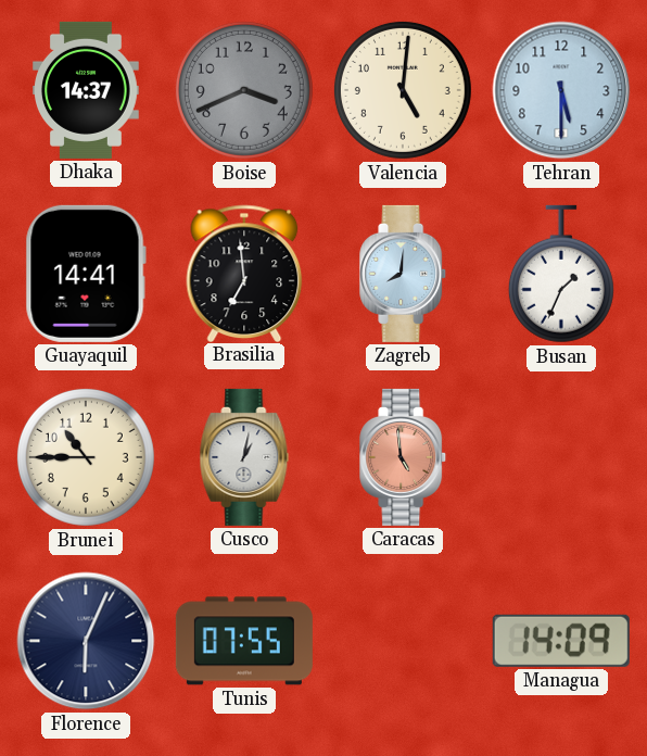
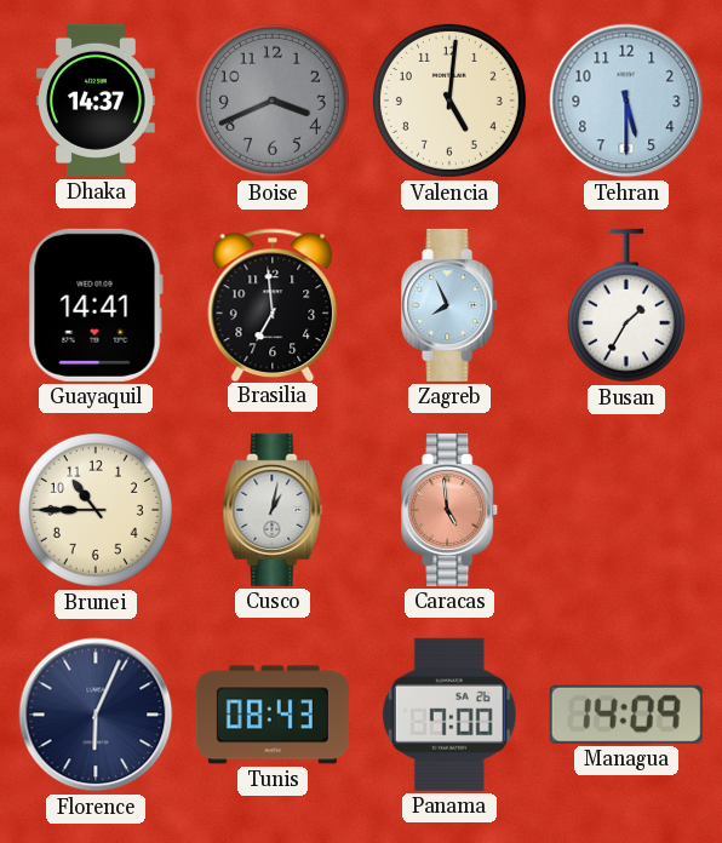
Zagreb: 8:01 -> 7:56 (451, 305)
Busan: 1:34 -> 1:35 (626, 305)
Tunis: 07:55 -> 08:43 (273, 715)
Panama: none -> 7:00 (449, 715)
